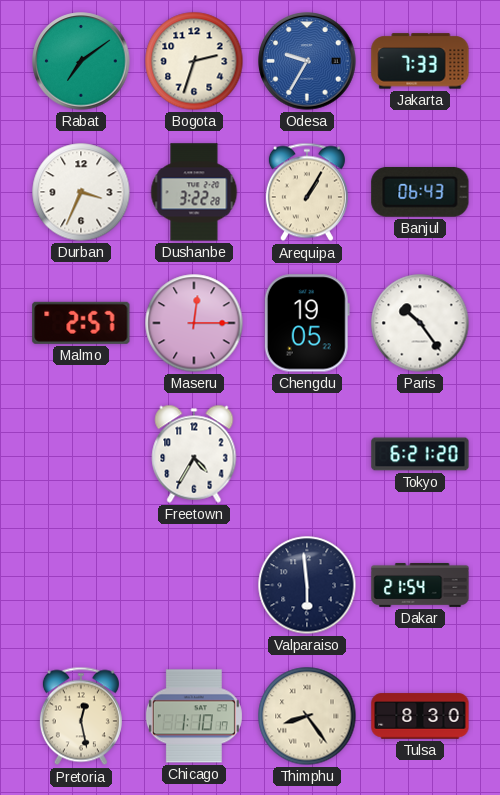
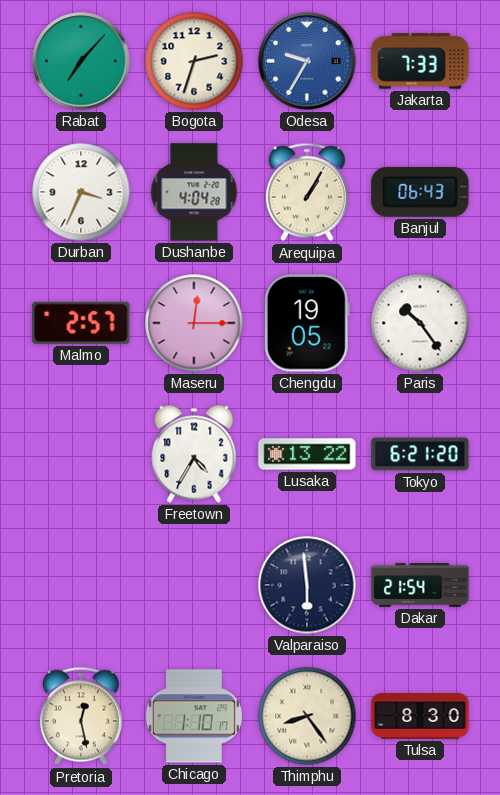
Rabat: 7:09 -> 7:07 (81, 61)
Dushanbe: 3:22 -> 4:04 (194, 192)
Lusaka: none -> 13:22 (307, 454)
